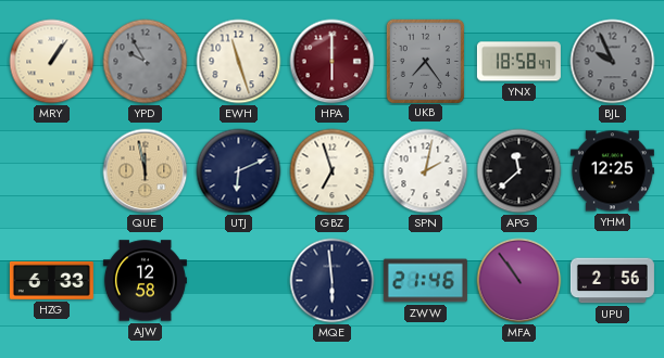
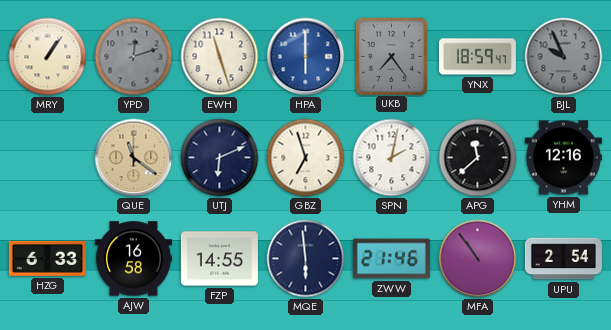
YPD: 9:55 -> 12:12 (134, 57)
HPA dial: burgundy -> blue (306, 57)
YNX: 18:58 -> 18:59 (477, 57)
QUE: 11:58 -> 11:21 (134, 158)
YHM: 12:25 -> 12:16 (563, 158)
AJW: 12:58 -> 16:58 (133, 259)
FZP: none -> 14:55 (219, 259)
UPU: 2:56 -> 2:54 (563, 259)
